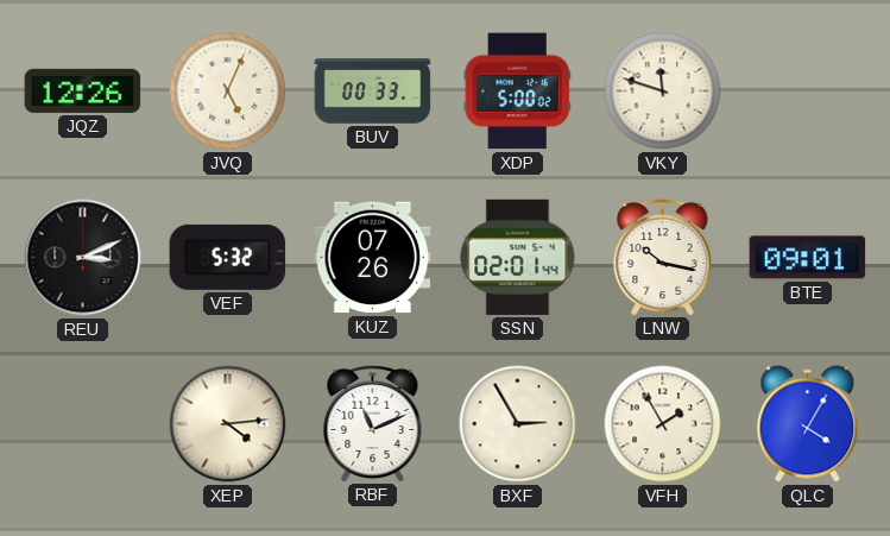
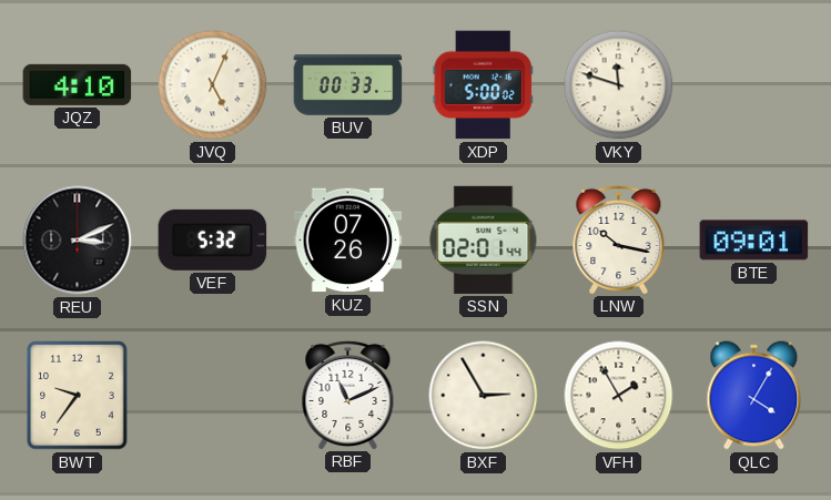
JQZ: 12:26 -> 4:10 (78, 84)
BWT: none -> 9:36 (78, 396)
XEP: 4:14 -> none (228, 424)
